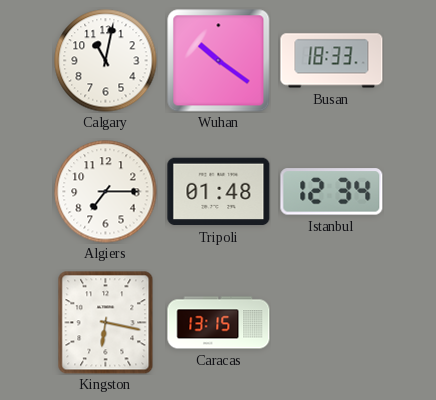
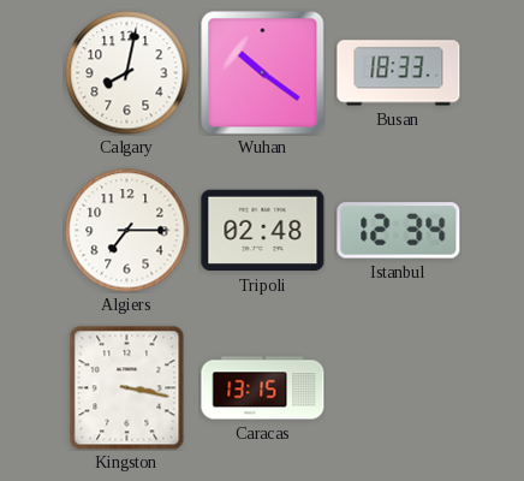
Calgary: 11:02 -> 8:02 (127, 73)
Tripoli: 01:48 -> 02:48 (263, 231)
Kingston: 6:17 -> 3:17 (127, 388)
